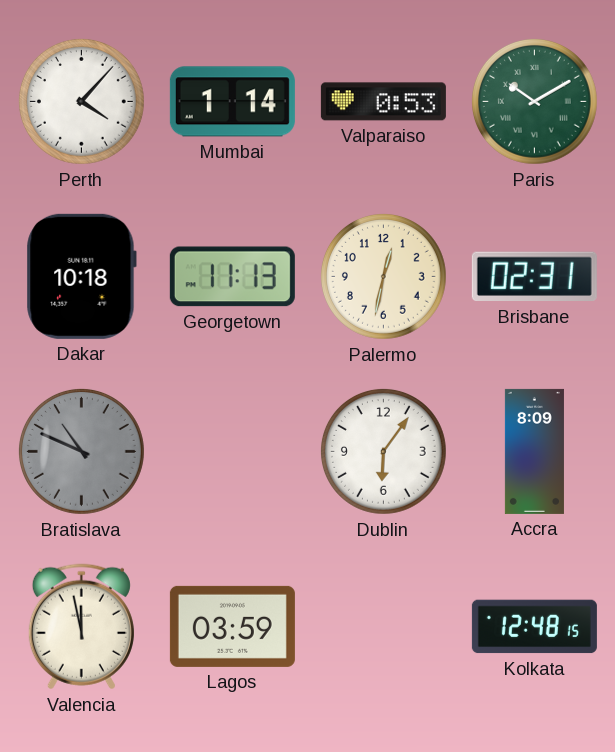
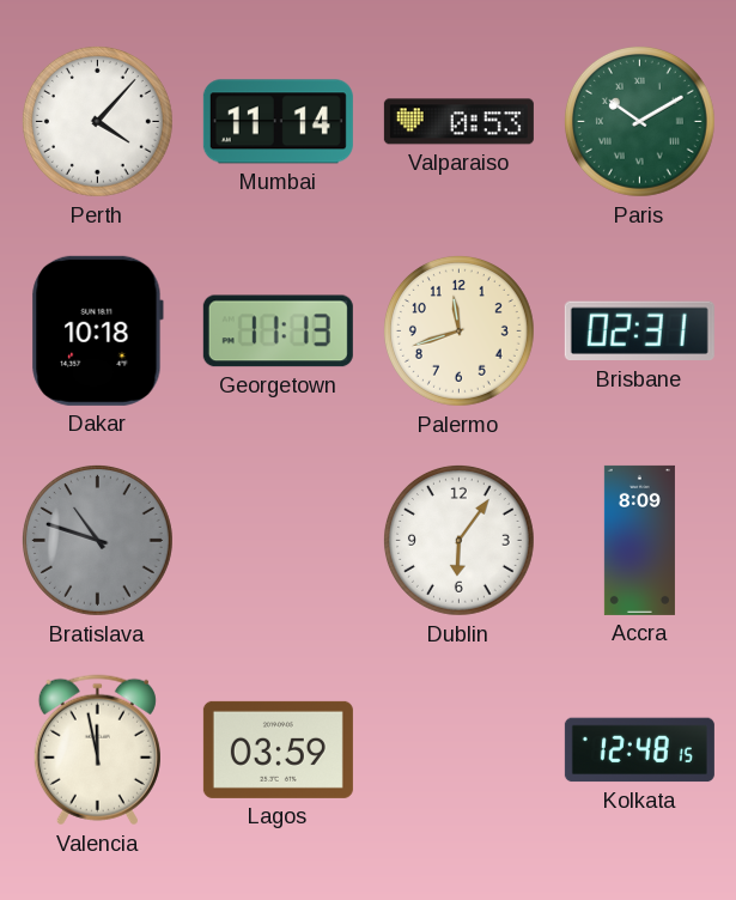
Mumbai: 1:14 -> 11:14 (278, 122)
Palermo: 12:32 -> 11:42 (458, 330)
Bratislava: 10:49 -> 10:48 (97, 540)
